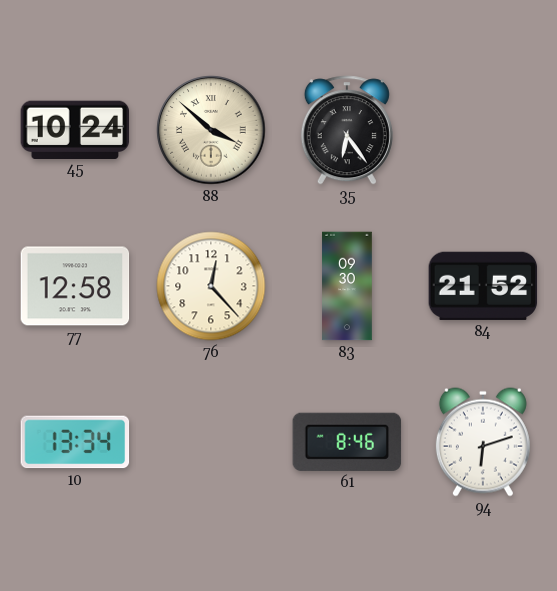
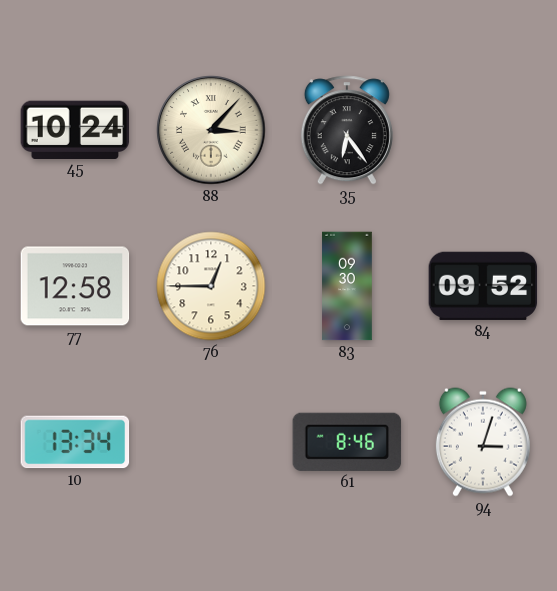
88: 3:52 -> 3:07 (211, 130)
76: 12:23 -> 12:45 (211, 286)
84: 21:52 -> 09:52 (483, 286)
94: 6:12 -> 3:03 (483, 442)
